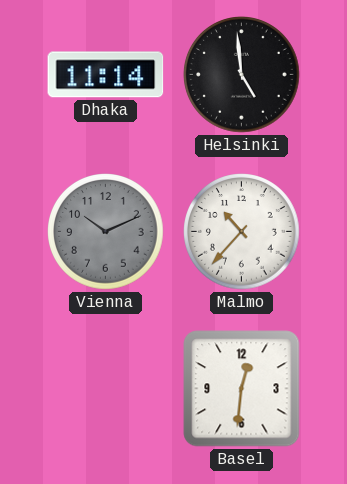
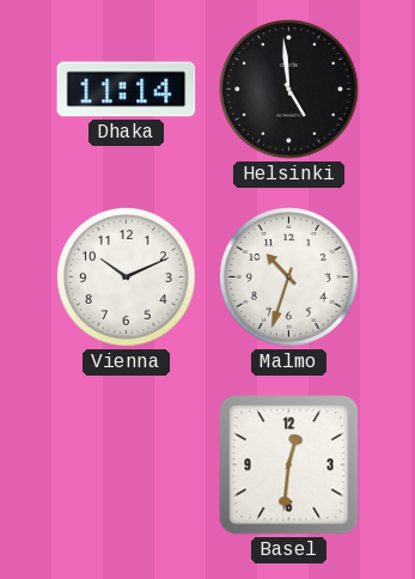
Vienna dial: grey -> white (127, 278)
Malmo: 10:37 -> 10:33 (289, 278)
